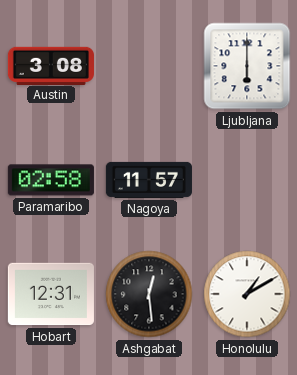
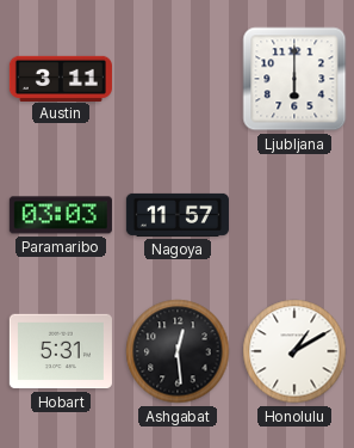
Austin: 3:08 -> 3:11 (61, 78)
Paramaribo: 02:58 -> 03:03 (61, 215)
Hobart: 12:31 -> 5:31 (61, 351)
